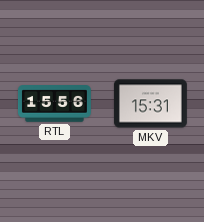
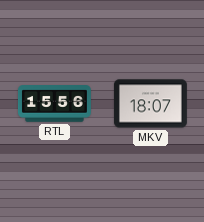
MKV: 15:31 -> 18:07 (150, 104)
